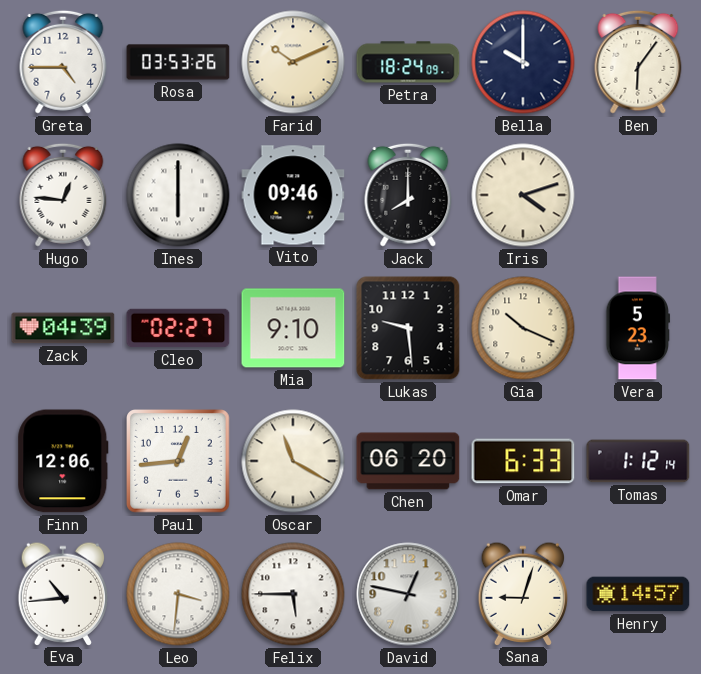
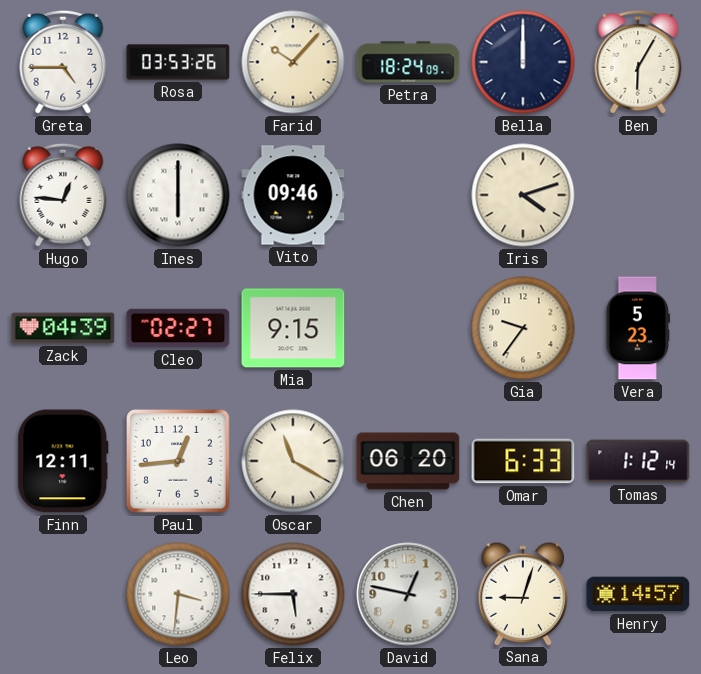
Farid: 10:11 -> 10:07 (293, 62)
Bella: 10:00 -> 12:00 (523, 62)
Ben: 6:06 -> 6:05 (638, 62)
Jack: 8:00 -> none (408, 195)
Mia: 9:10 -> 9:15 (293, 328)
Lukas: 9:29 -> none (408, 328)
Gia: 10:19 -> 9:36 (523, 328)
Finn: 12:06 -> 12:11 (63, 461)
Eva: 10:44 -> none (63, 593)
